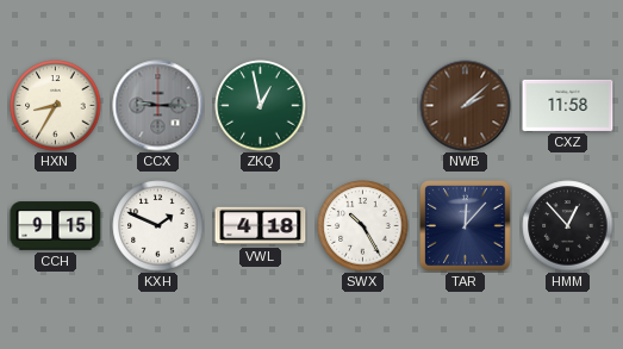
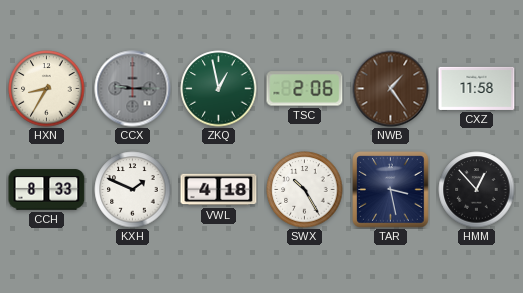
TSC: none -> 2:06 (305, 89)
NWB: 2:08 -> 1:24 (391, 89)
CCH: 9:15 -> 8:33 (47, 190)
TAR: 12:07 -> 3:28 (391, 190)
